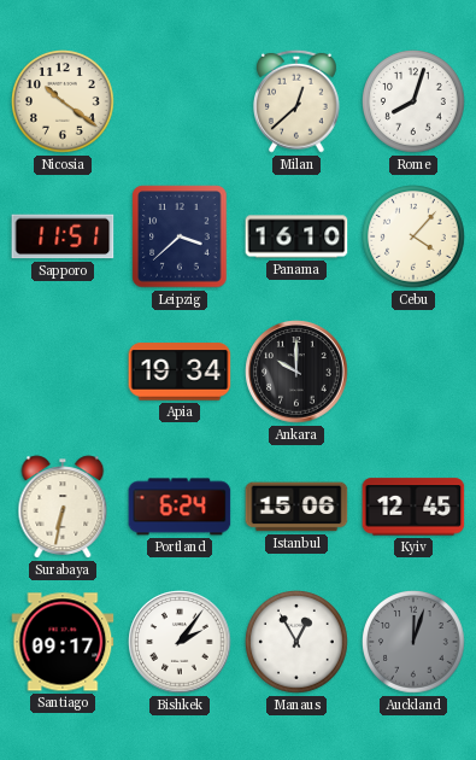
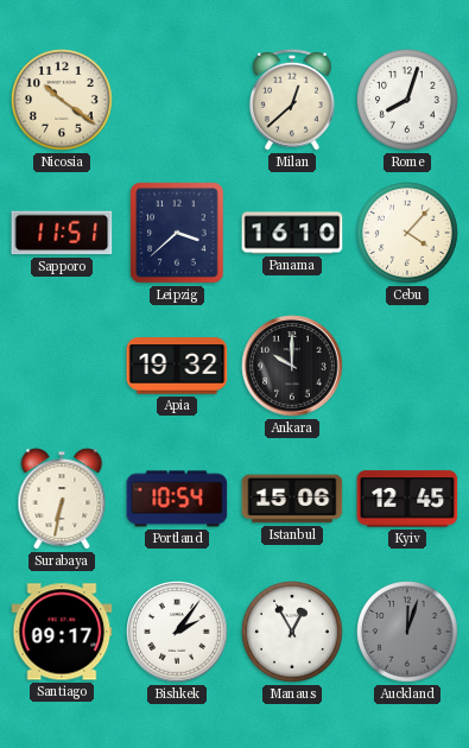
Apia: 19:34 -> 19:32 (177, 366)
Portland: 6:24 -> 10:54 (177, 499)
